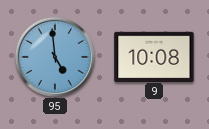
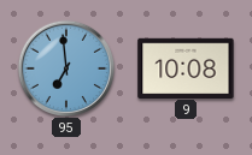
95: 4:59 -> 6:59 (65, 67)
